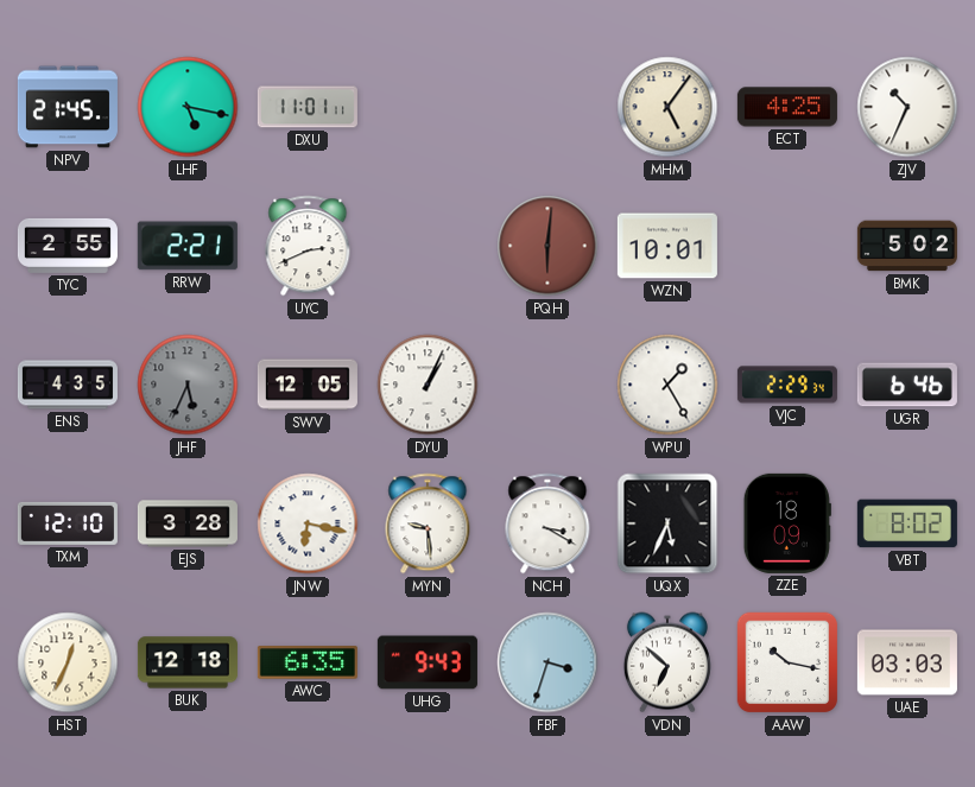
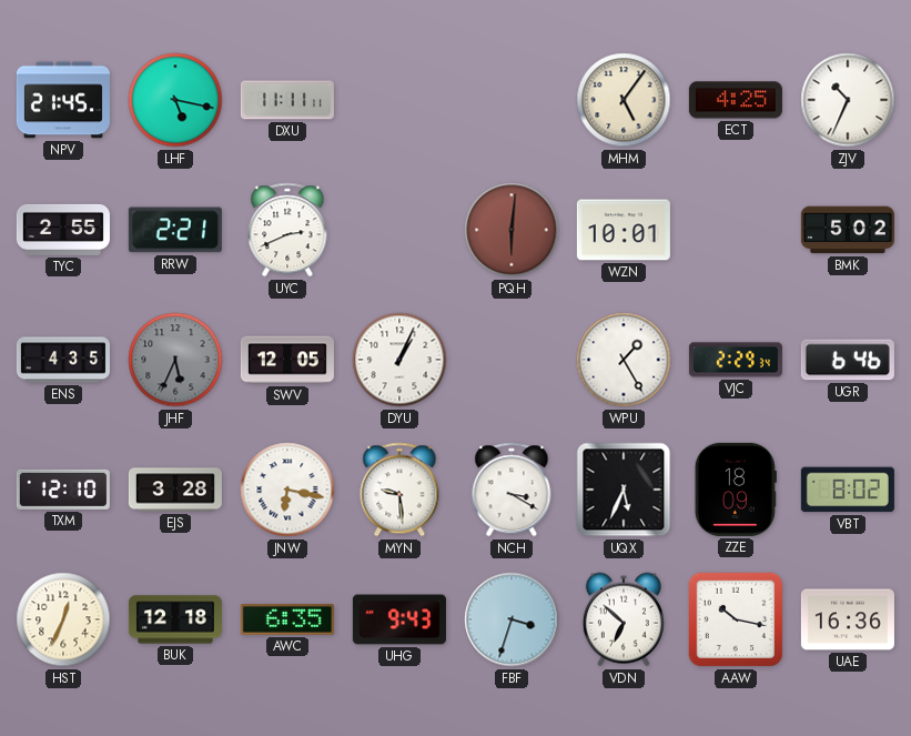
DXU: 11:01 -> 11:11 (287, 100)
UAE: 03:03 -> 16:36 (848, 619)
